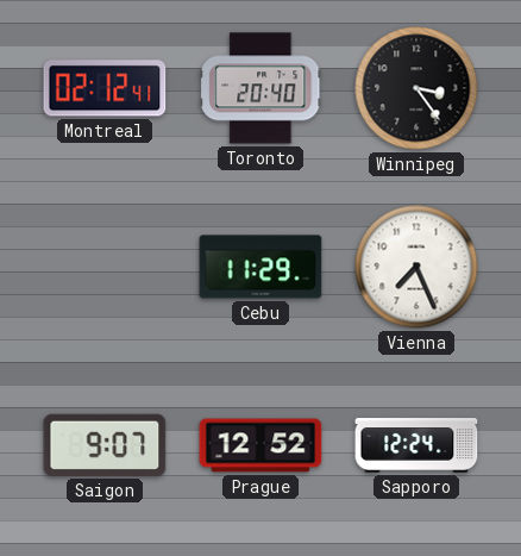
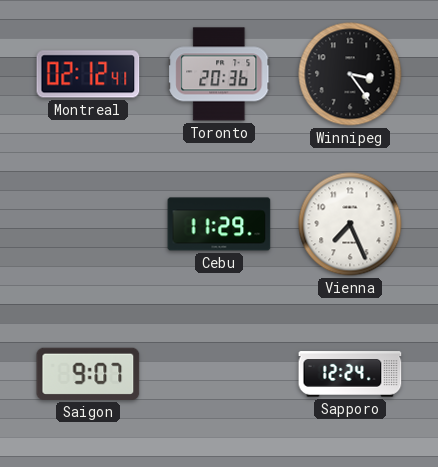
Toronto: 20:40 -> 20:36 (219, 74)
Prague: 12:52 -> none (260, 445)
